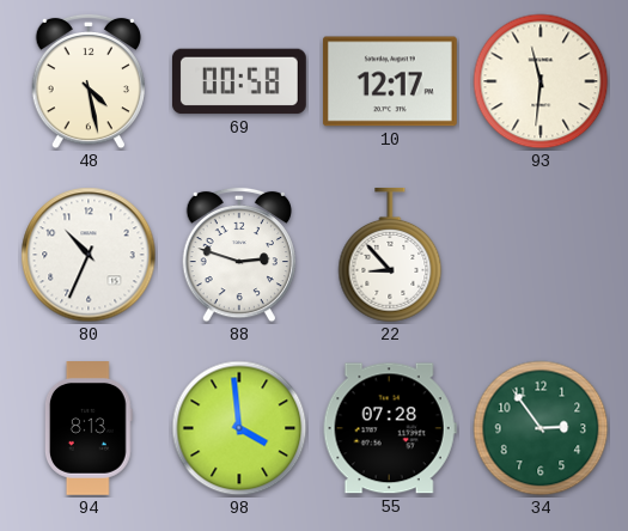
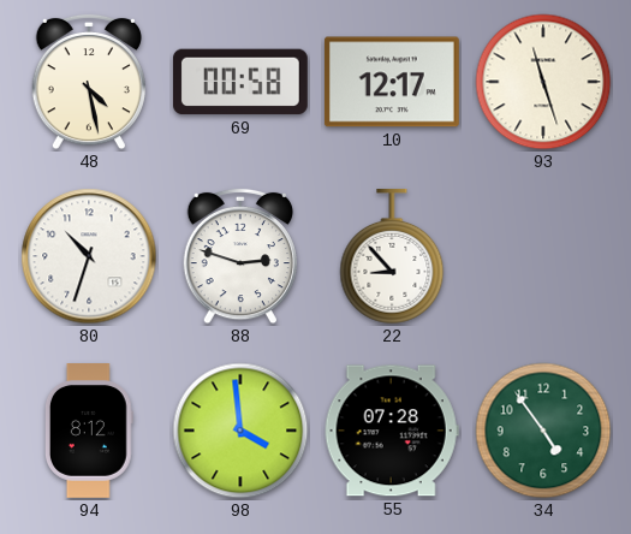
93: 11:31 -> 11:27 (543, 82)
80: 10:34 -> 10:33 (89, 256)
94: 8:13 -> 8:12 (89, 432)
34: 2:54 -> 4:54 (543, 431)
